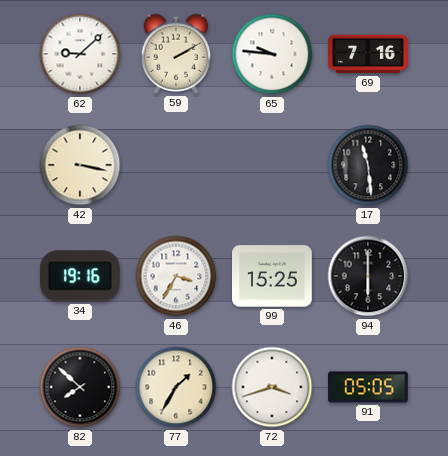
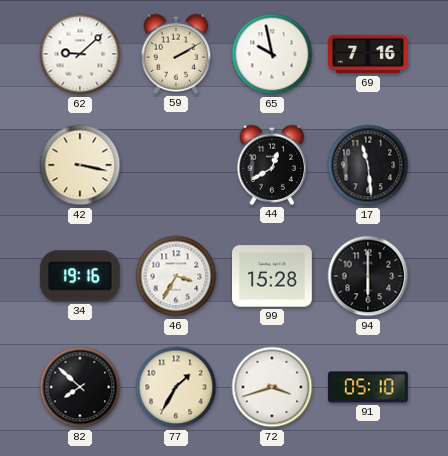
65: 9:46 -> 9:58 (272, 54)
44: none -> 12:40 (272, 165)
99: 15:25 -> 15:28 (273, 276)
91: 05:05 -> 05:10 (368, 387)
